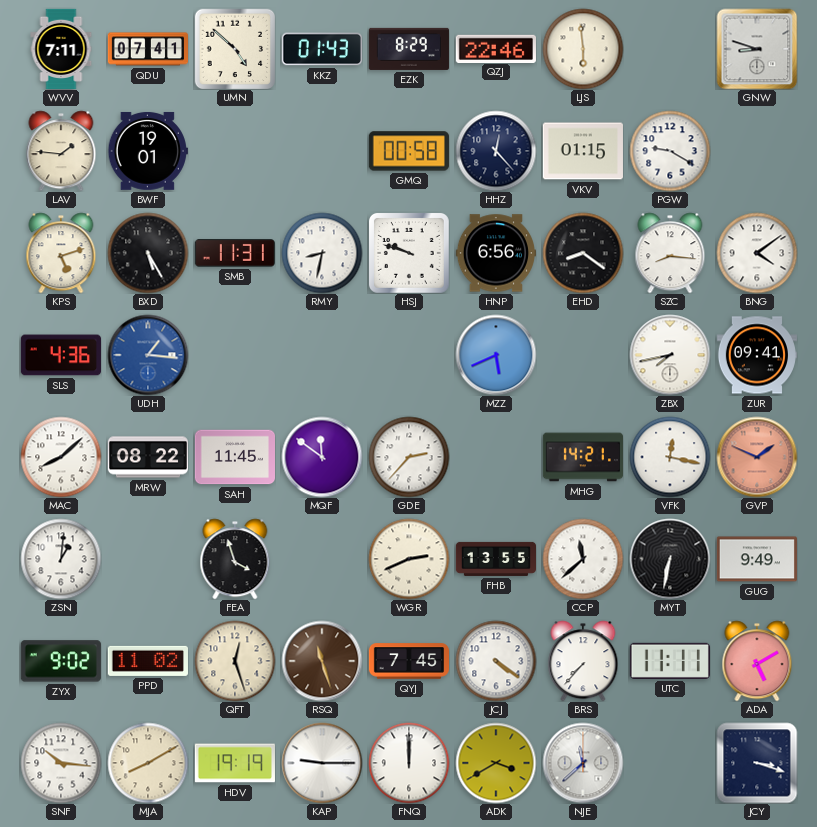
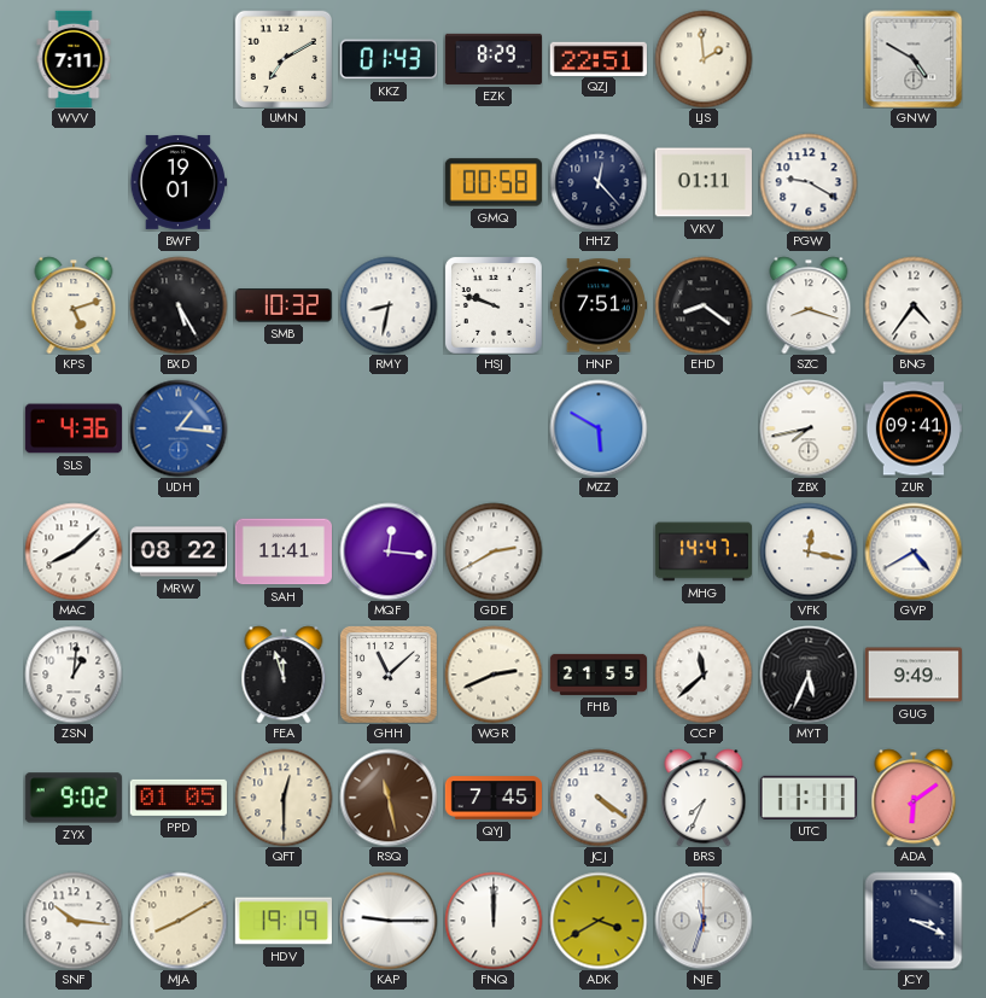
QDU: 07:41 -> none (147, 49)
UMN: 4:52 -> 7:10 (284, 59)
QZJ: 22:46 -> 22:51 (599, 58)
LJS: 5:59 -> 1:59 (704, 59)
GNW: 8:48 -> 4:50 (914, 59)
LAV: 1:46 -> none (61, 151)
VKV: 01:15 -> 01:11 (704, 182)
SMB: 11:31 -> 10:32 (284, 305)
HNP: 6:56 -> 7:51 (597, 305)
SZC: 8:16 -> 8:18 (809, 305)
BNG: 4:09 -> 4:36 (914, 305)
MZZ: 5:41 -> 5:50 (599, 428)
SAH: 11:45 -> 11:41 (282, 551)
MQF: 11:51 -> 12:16 (389, 551)
GDE: 2:37 -> 2:40 (494, 551)
MHG: 14:21 -> 14:47 (702, 551)
GVP: 1:49 -> 4:40 (914, 551)
GVP dial: salmon -> white (914, 551)
FEA: 3:57 -> 11:57 (284, 675)
GHH: none -> 11:08 (389, 675)
FHB: 13:55 -> 21:55 (597, 675)
MYT: 6:32 -> 5:34 (809, 675)
PPD: 11:02 -> 01:05 (179, 798)
QFT: 12:27 -> 12:30 (284, 798)
RSQ: 11:27 -> 11:28 (389, 798)
BRS: 7:37 -> 7:34 (704, 798)
ADA: 5:10 -> 6:09 (914, 798)
NJE: 11:38 -> 11:33 (704, 921)
JCY: 3:18 -> 3:19 (914, 921)
